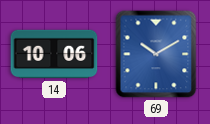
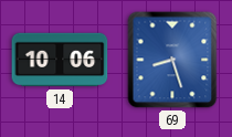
69: 10:10 -> 8:27 (172, 60)
